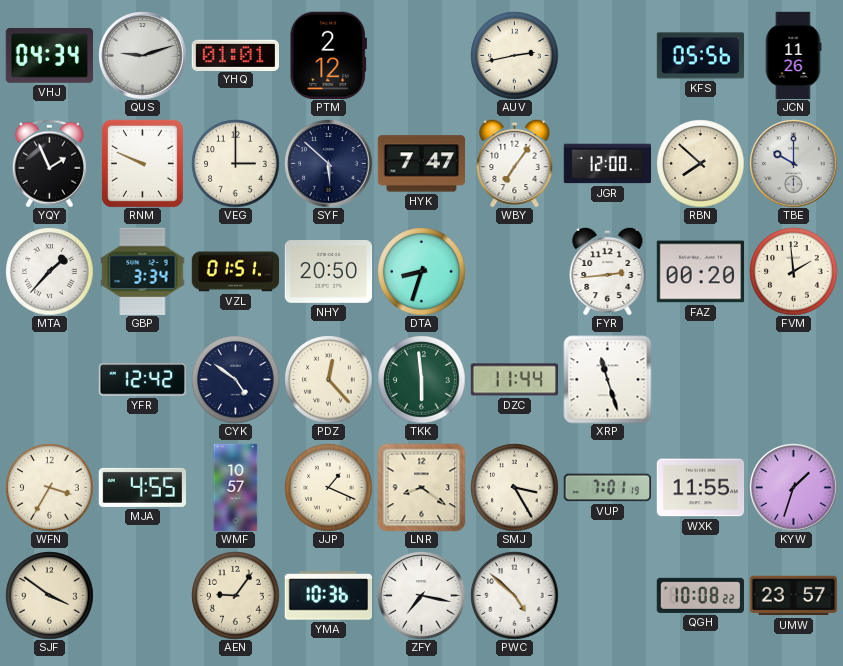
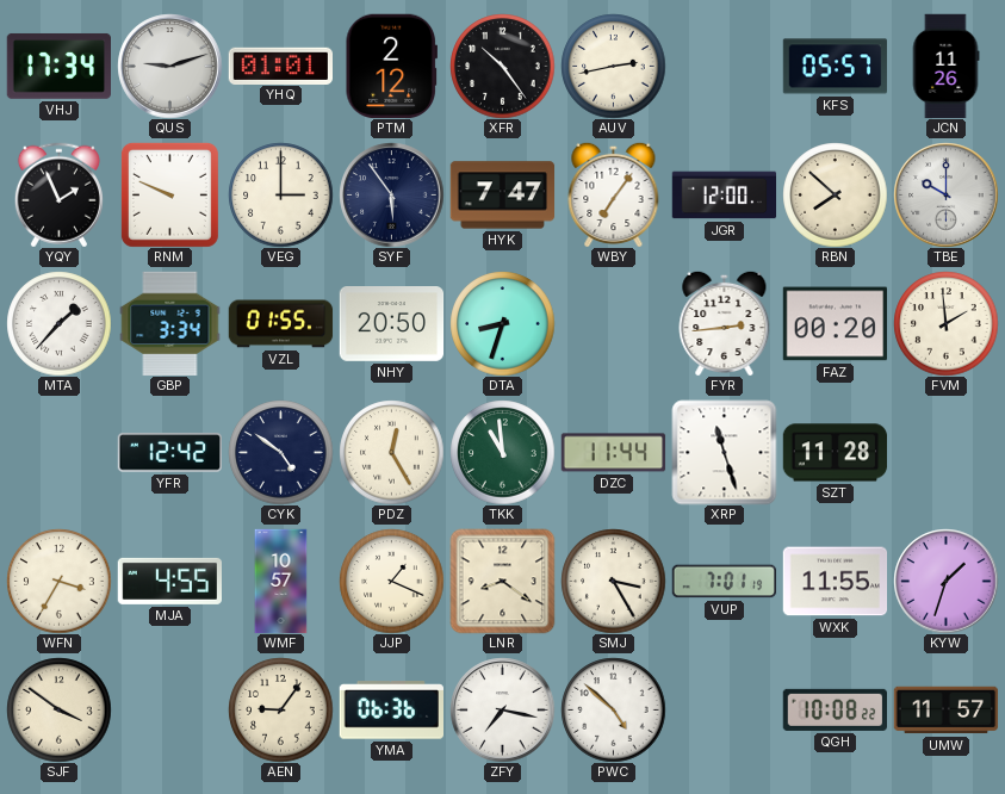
VHJ: 04:34 -> 17:34 (58, 67)
XFR: none -> 10:24 (502, 66)
KFS: 05:56 -> 05:57 (835, 67)
SYF: 5:52 -> 5:54 (391, 194)
VZL: 01:51 -> 01:55 (280, 324)
PDZ: 12:23 -> 12:25 (391, 452)
TKK: 5:59 -> 10:59 (502, 452)
SZT: none -> 11:28 (835, 453)
YMA: 10:36 -> 06:36 (391, 711)
UMW: 23:57 -> 11:57 (945, 711)
